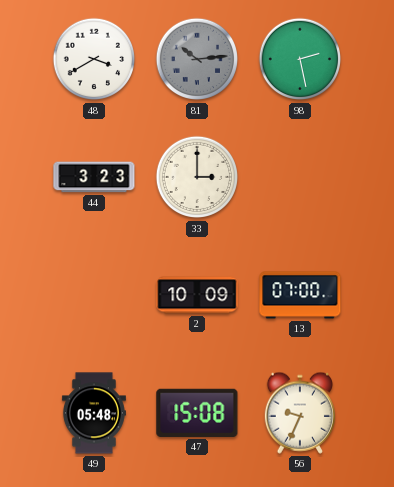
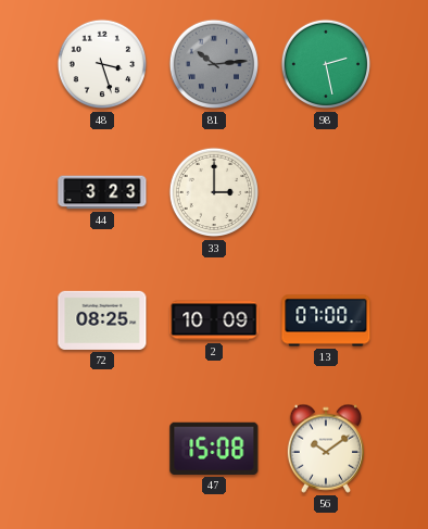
48: 3:40 -> 3:27 (102, 64)
72: none -> 08:25 (102, 320)
49: 05:48 -> none (94, 413)
56: 9:34 -> 10:09 (325, 449)
